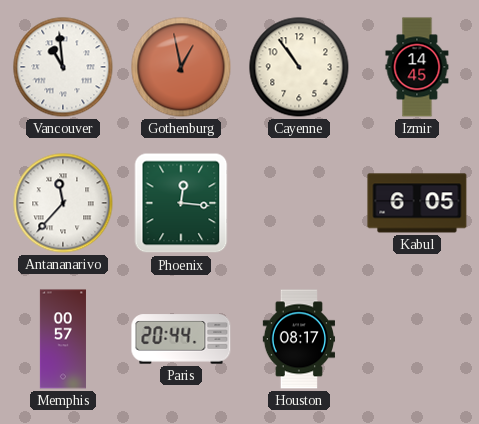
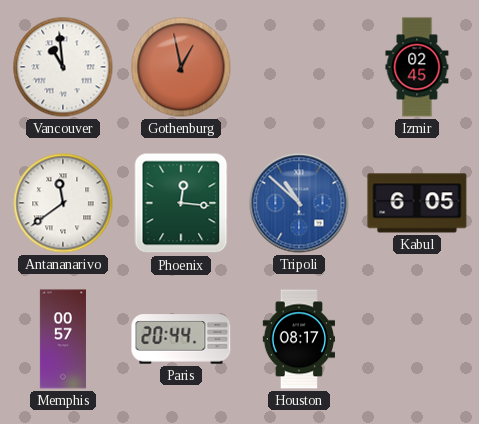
Cayenne: 10:54 -> none (299, 67)
Izmir: 14:45 -> 02:45 (417, 67)
Antananarivo: 11:37 -> 11:39 (63, 203)
Tripoli: none -> 10:52 (299, 203)
